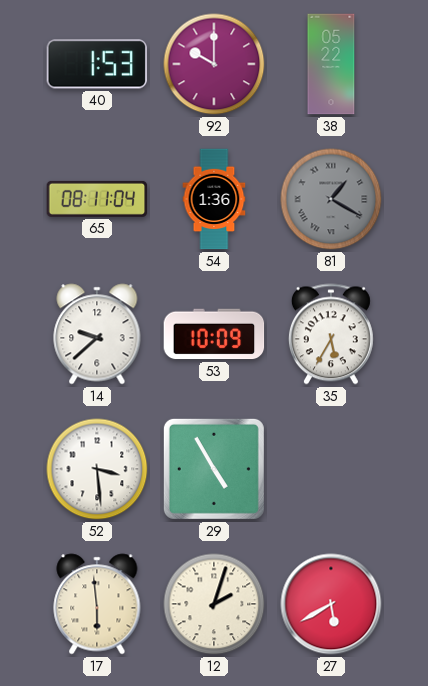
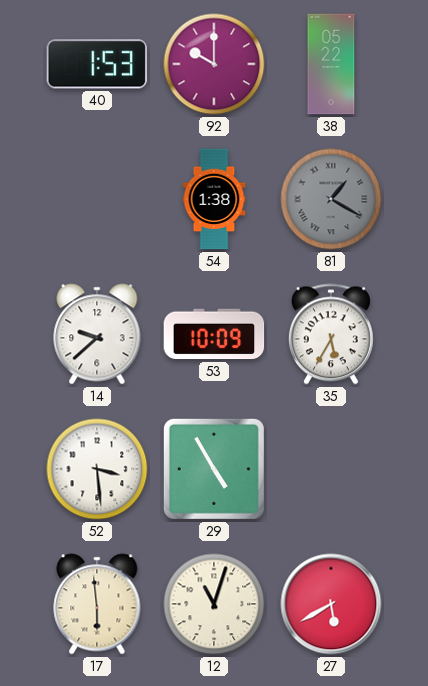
65: 08:11 -> none (97, 199)
54: 1:36 -> 1:38 (214, 199)
12: 2:03 -> 11:03 (214, 604)
